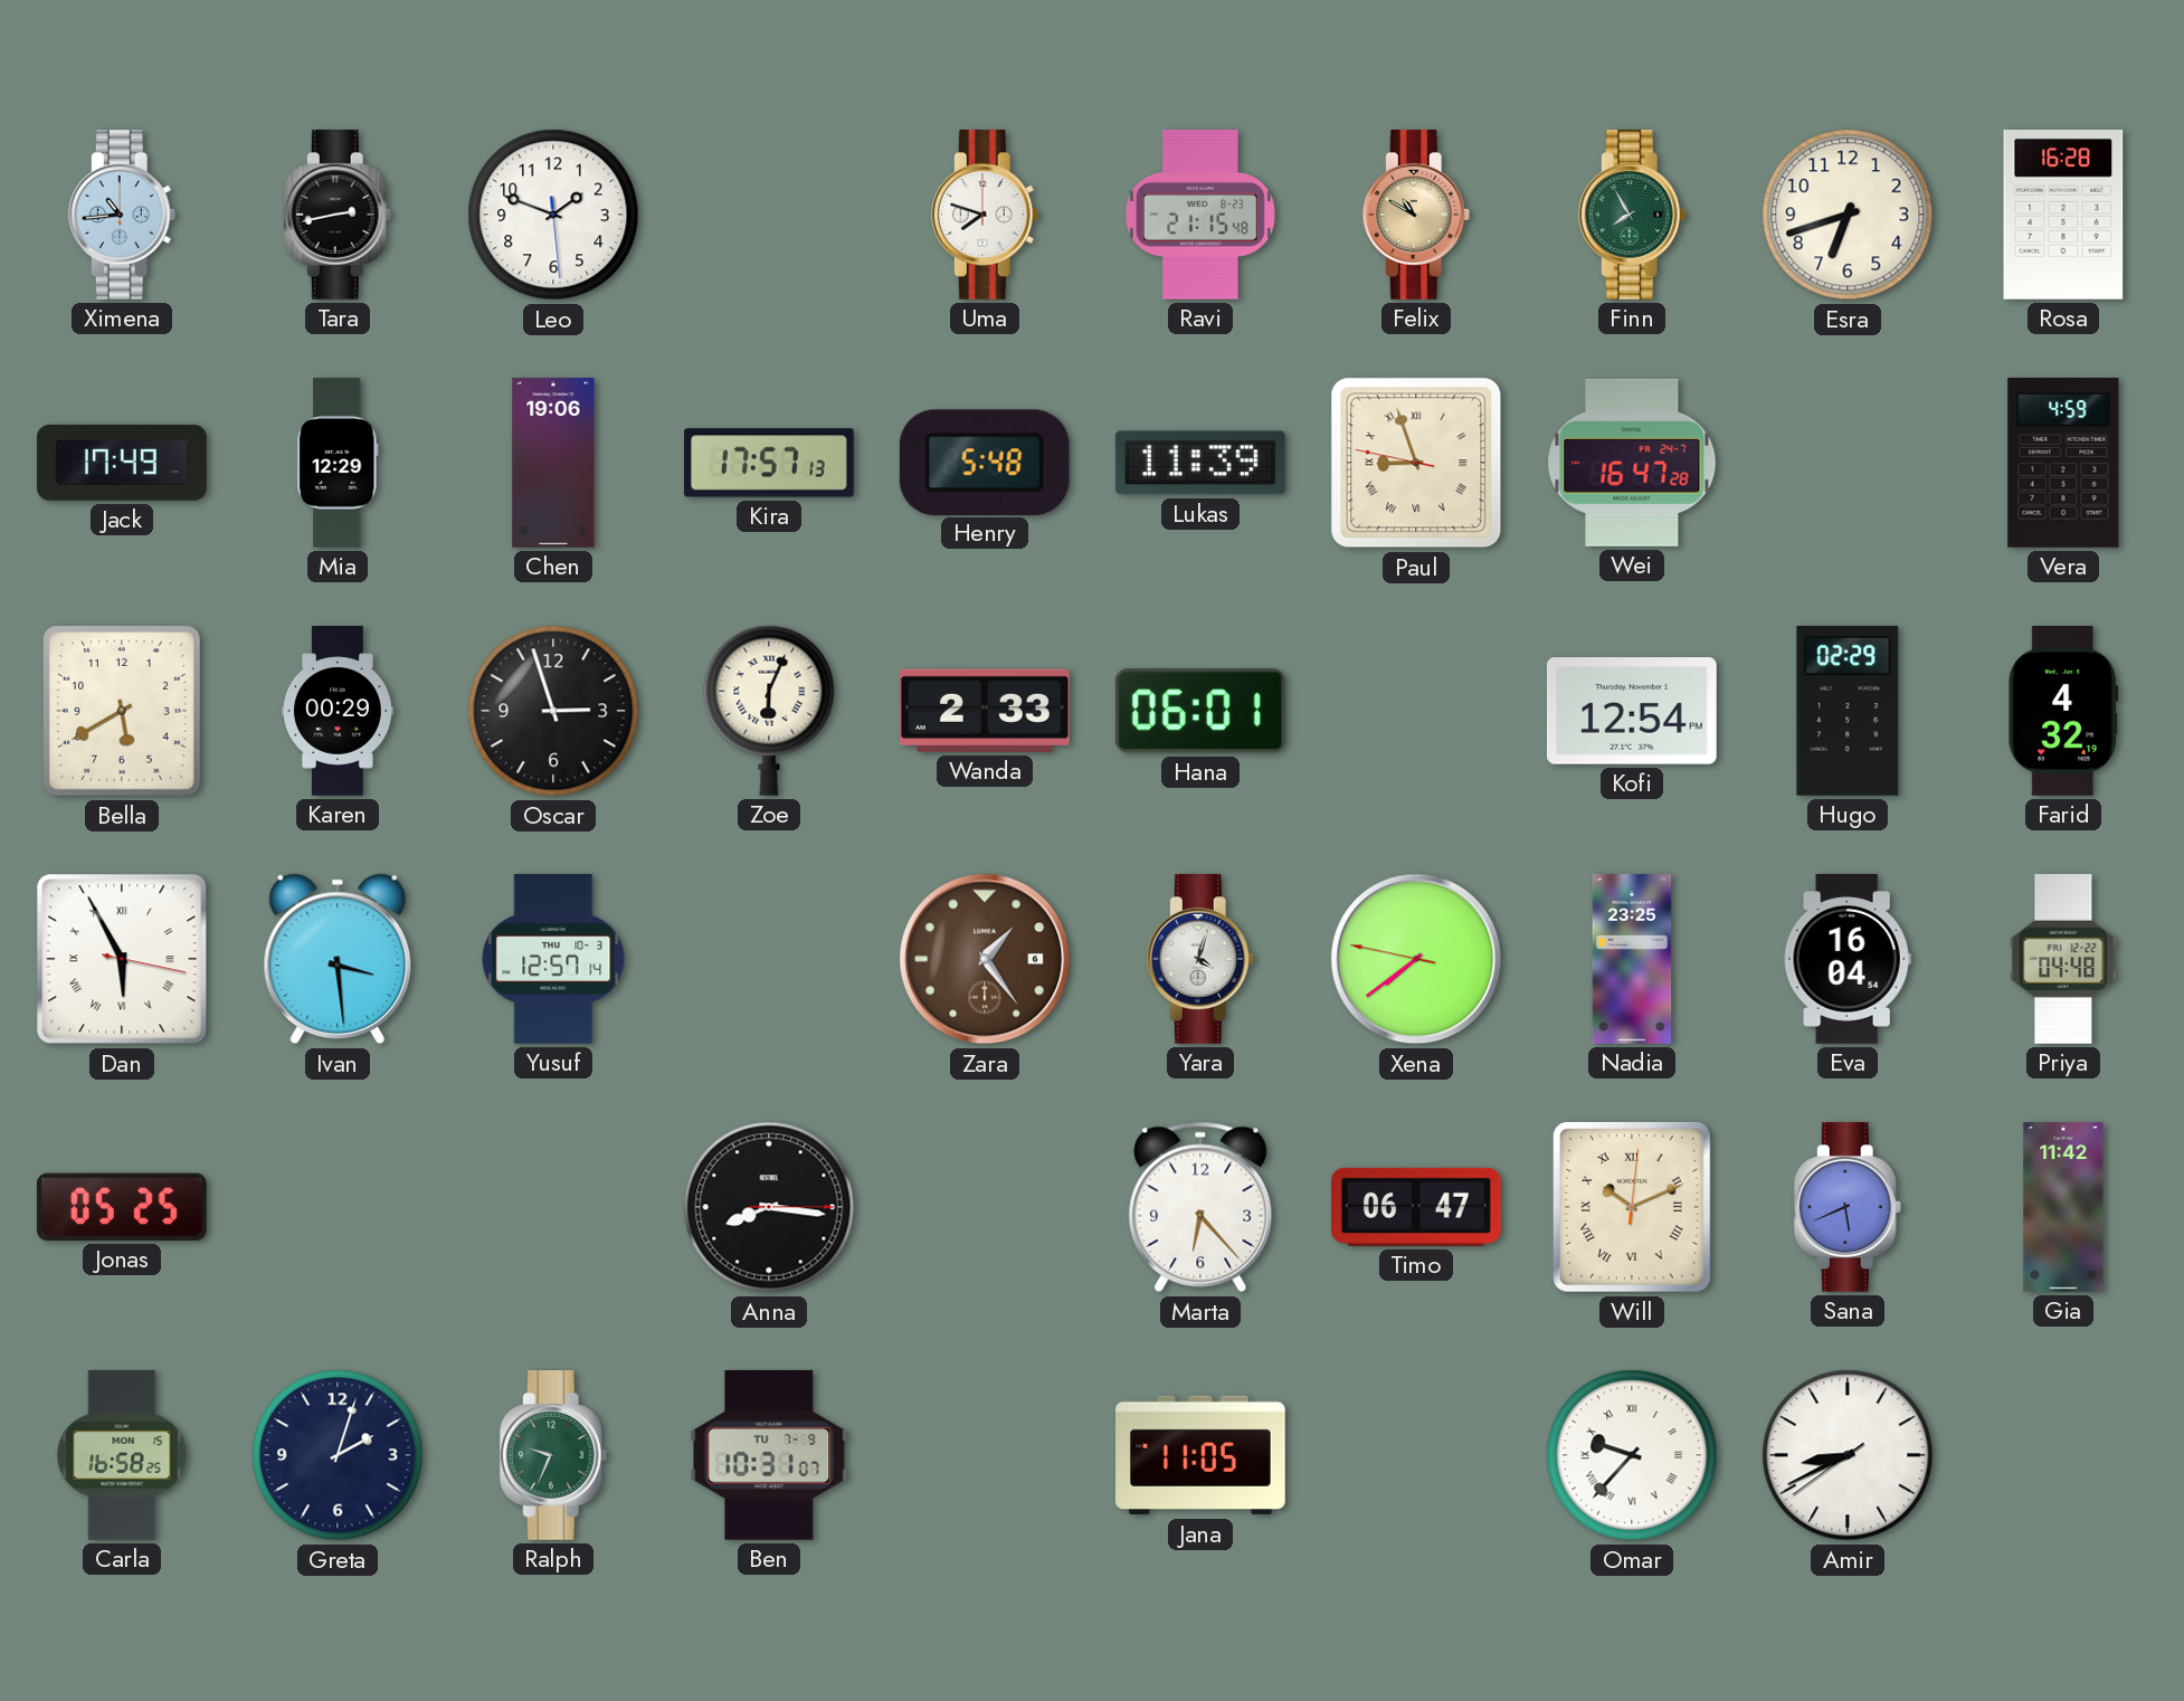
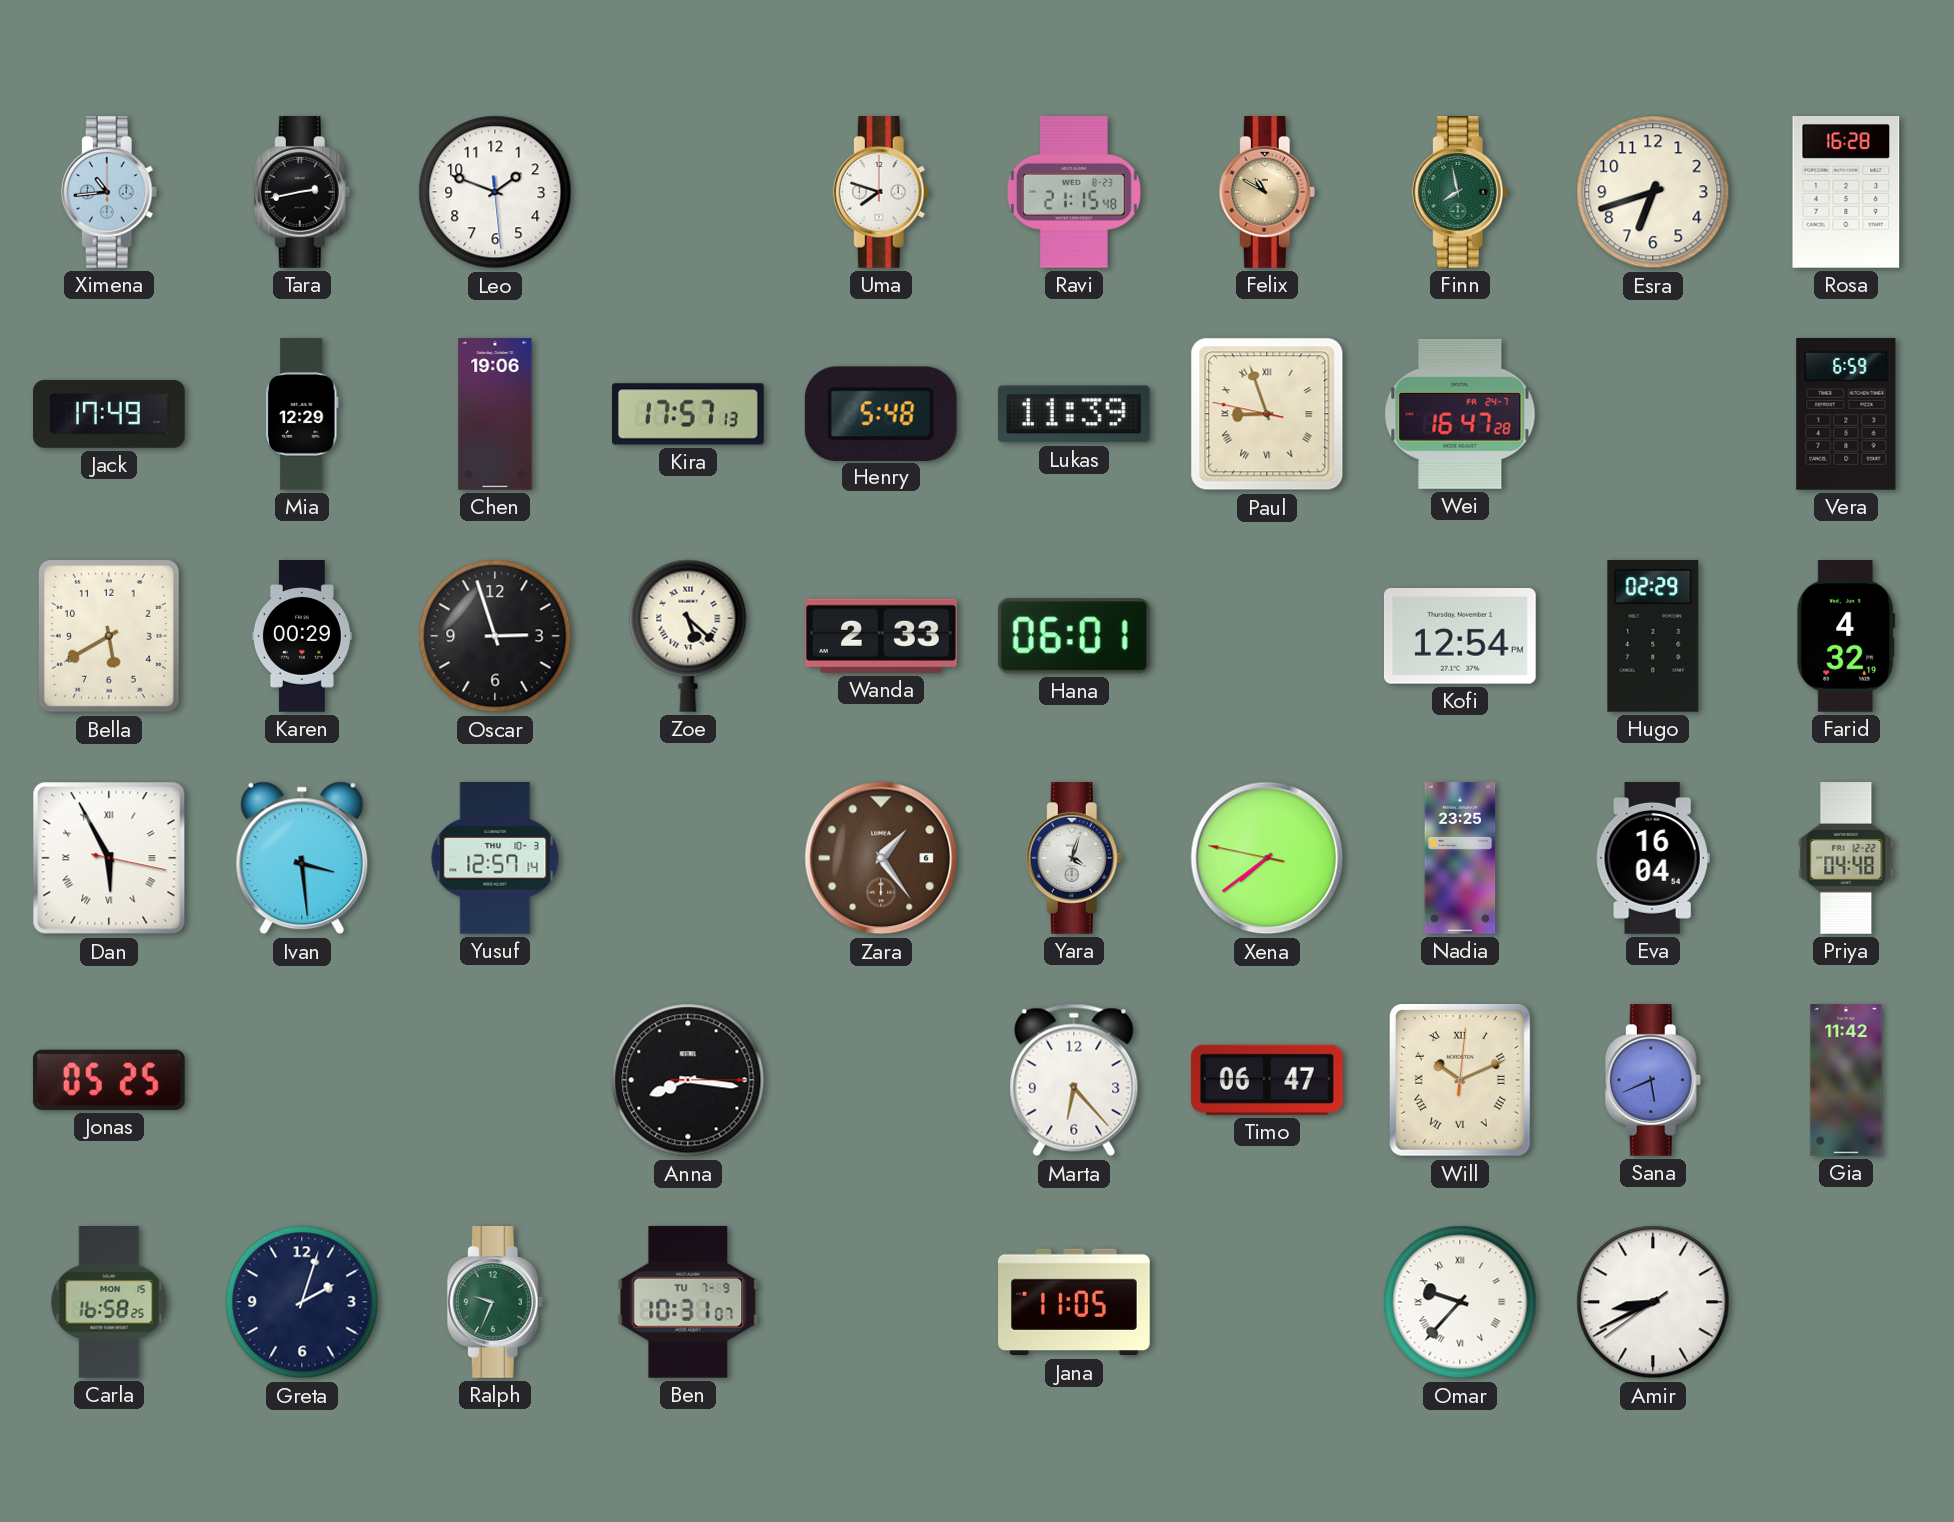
Finn: 7:55 -> 7:58 (1460, 193)
Vera: 4:59 -> 6:59 (1846, 414)
Zoe: 6:04 -> 5:22 (688, 636)
